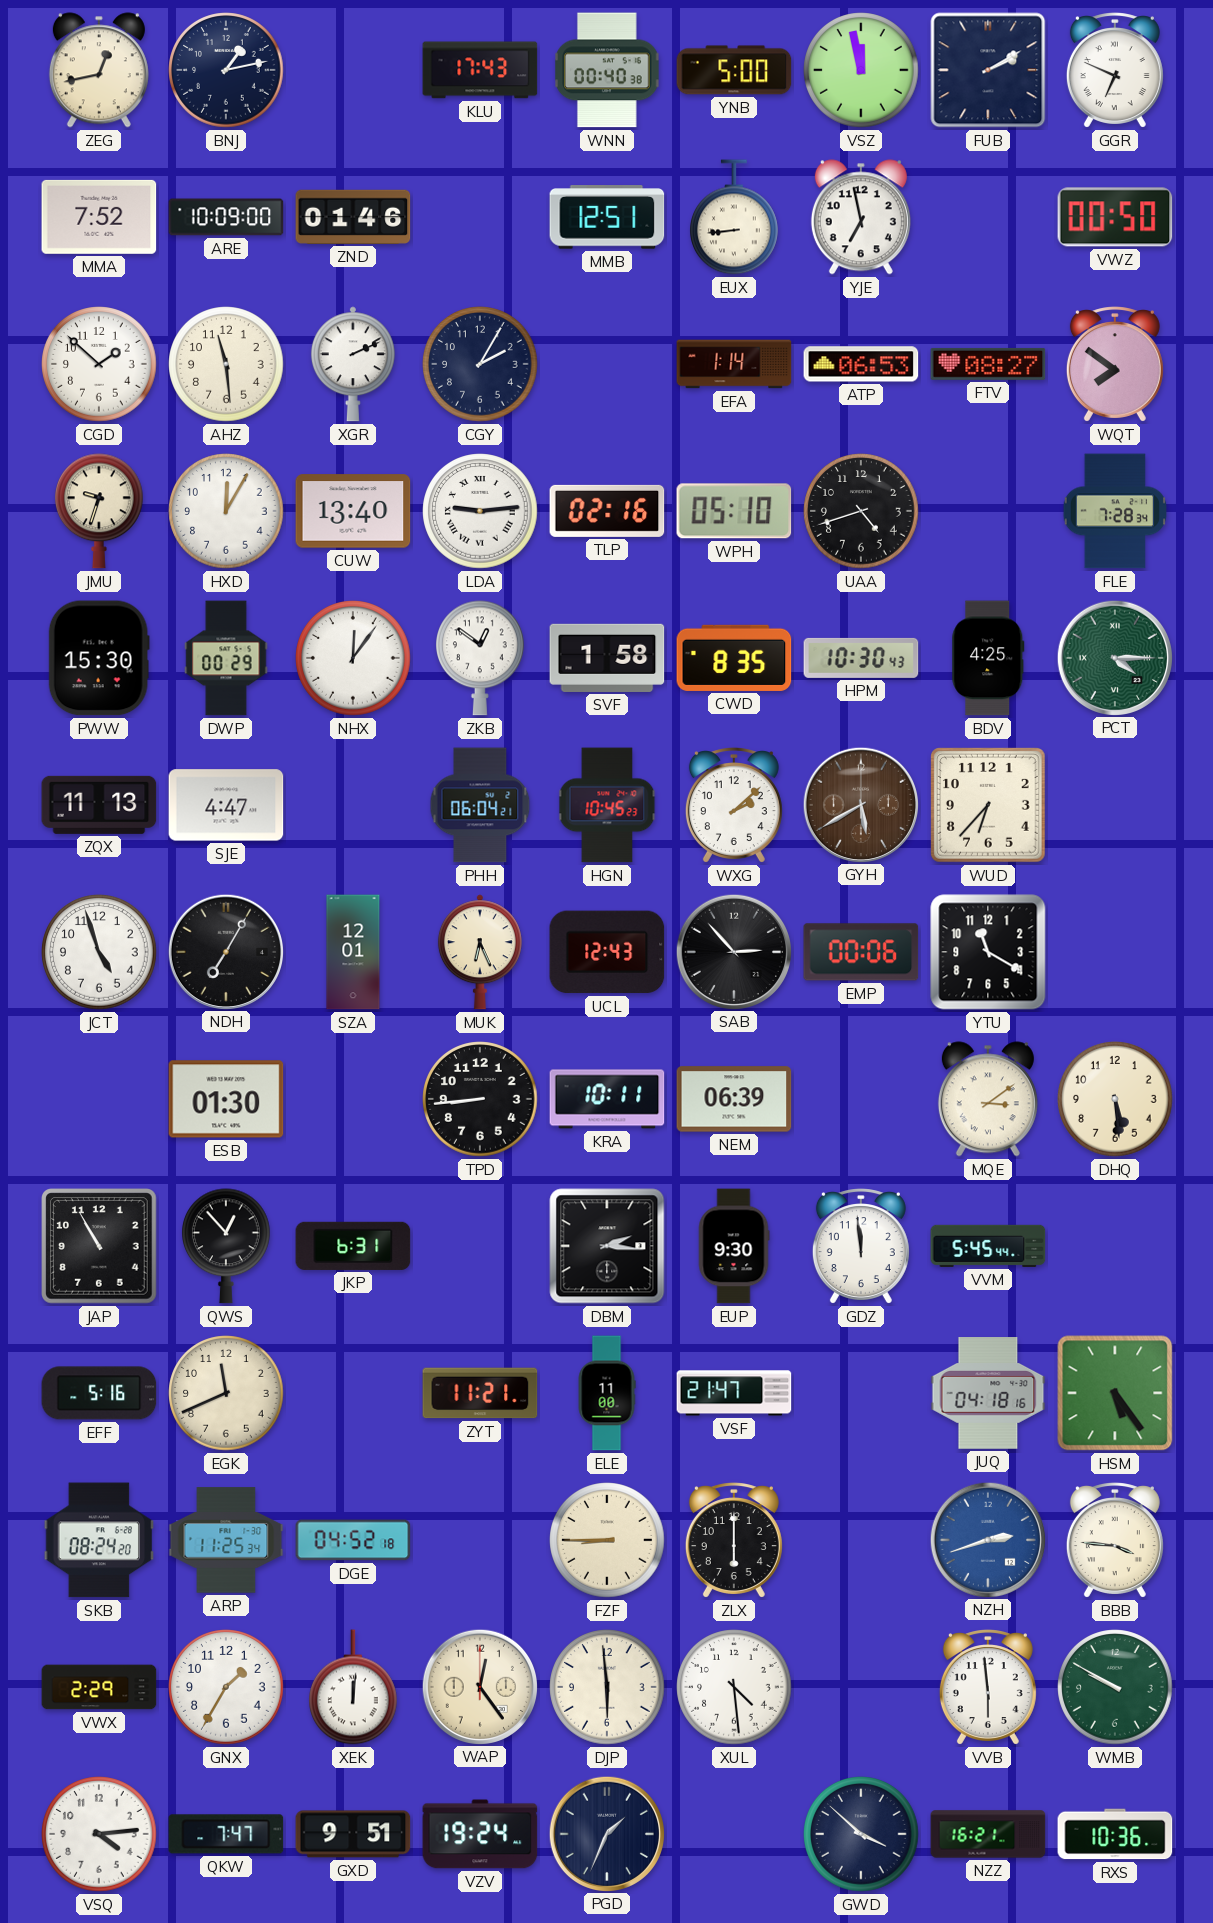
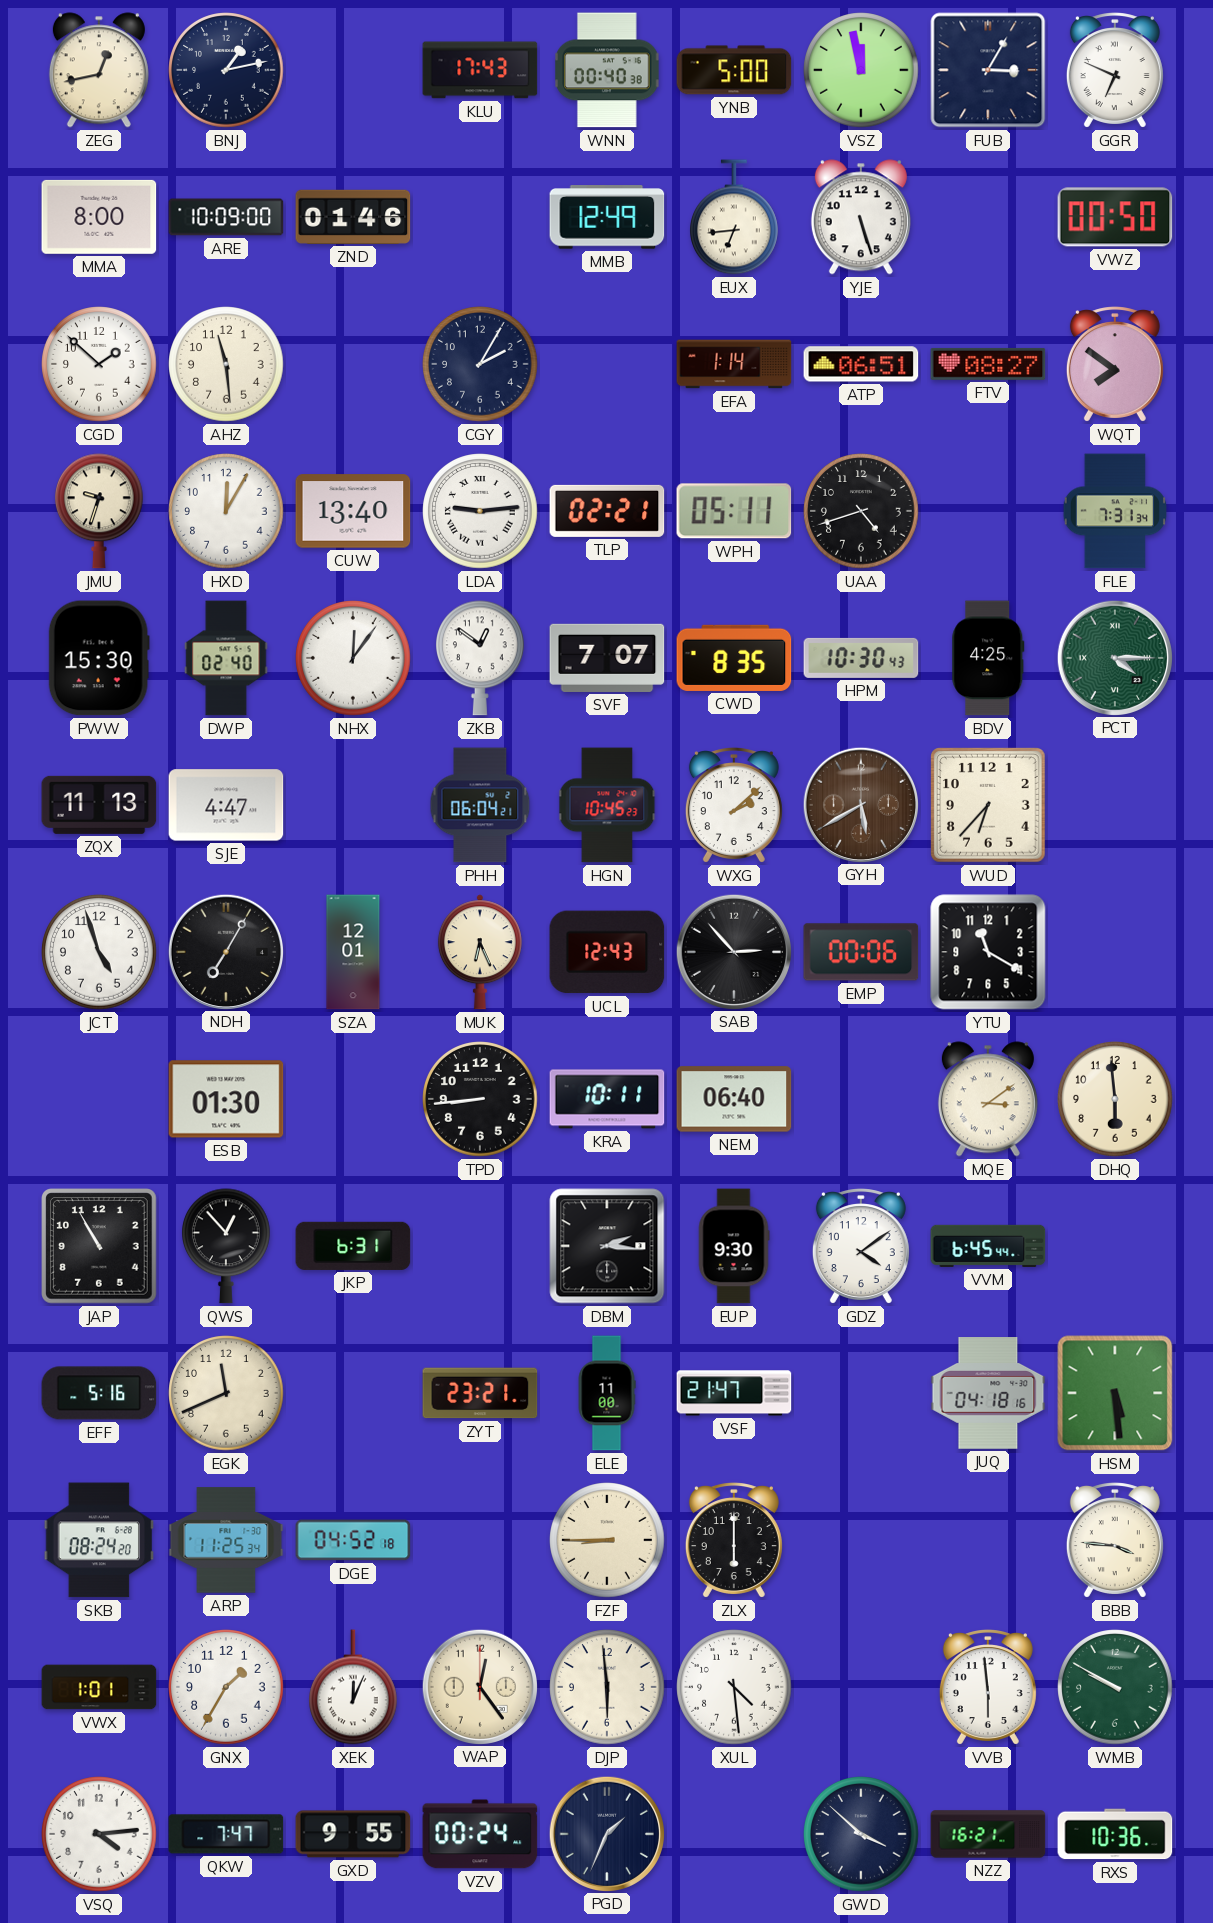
FUB: 2:10 -> 3:05 (988, 70)
MMA: 7:52 -> 8:00 (99, 217)
MMB: 12:51 -> 12:49 (607, 217)
EUX: 8:44 -> 6:44 (735, 217)
YJE: 6:58 -> 5:27 (861, 217)
XGR: 2:11 -> none (353, 364)
ATP: 06:53 -> 06:51 (861, 364)
TLP: 02:16 -> 02:21 (607, 511)
WPH: 05:10 -> 05:11 (734, 511)
FLE: 7:28 -> 7:31 (1114, 511)
DWP: 00:29 -> 02:40 (226, 658)
SVF: 1:58 -> 7:07 (607, 658)
NEM: 06:39 -> 06:40 (734, 1099)
DHQ: 5:29 -> 5:59 (1115, 1099)
GDZ: 11:59 -> 4:09 (861, 1246)
VVM: 5:45 -> 6:45 (988, 1246)
ZYT: 11:21 -> 23:21 (480, 1393)
HSM: 5:24 -> 5:29 (1115, 1393)
NZH: 2:42 -> none (987, 1539)
VWX: 2:29 -> 1:01 (99, 1687)
XEK: 12:01 -> 12:04 (354, 1687)
GXD: 9:51 -> 9:55 (353, 1834)
VZV: 19:24 -> 00:24 (480, 1834)
